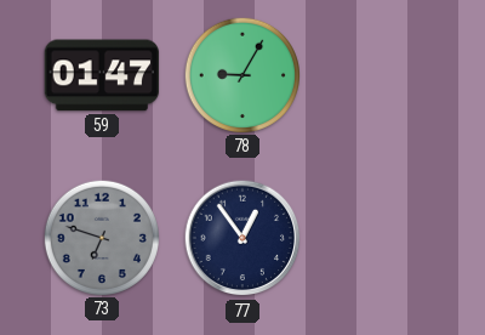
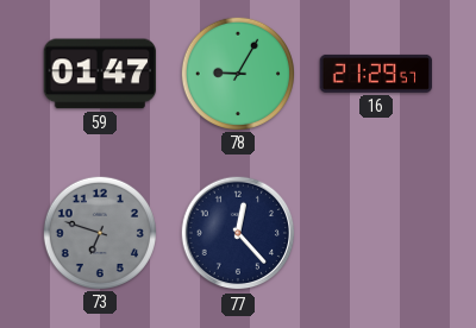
16: none -> 21:29 (376, 74)
77: 12:54 -> 12:23 (238, 233)
